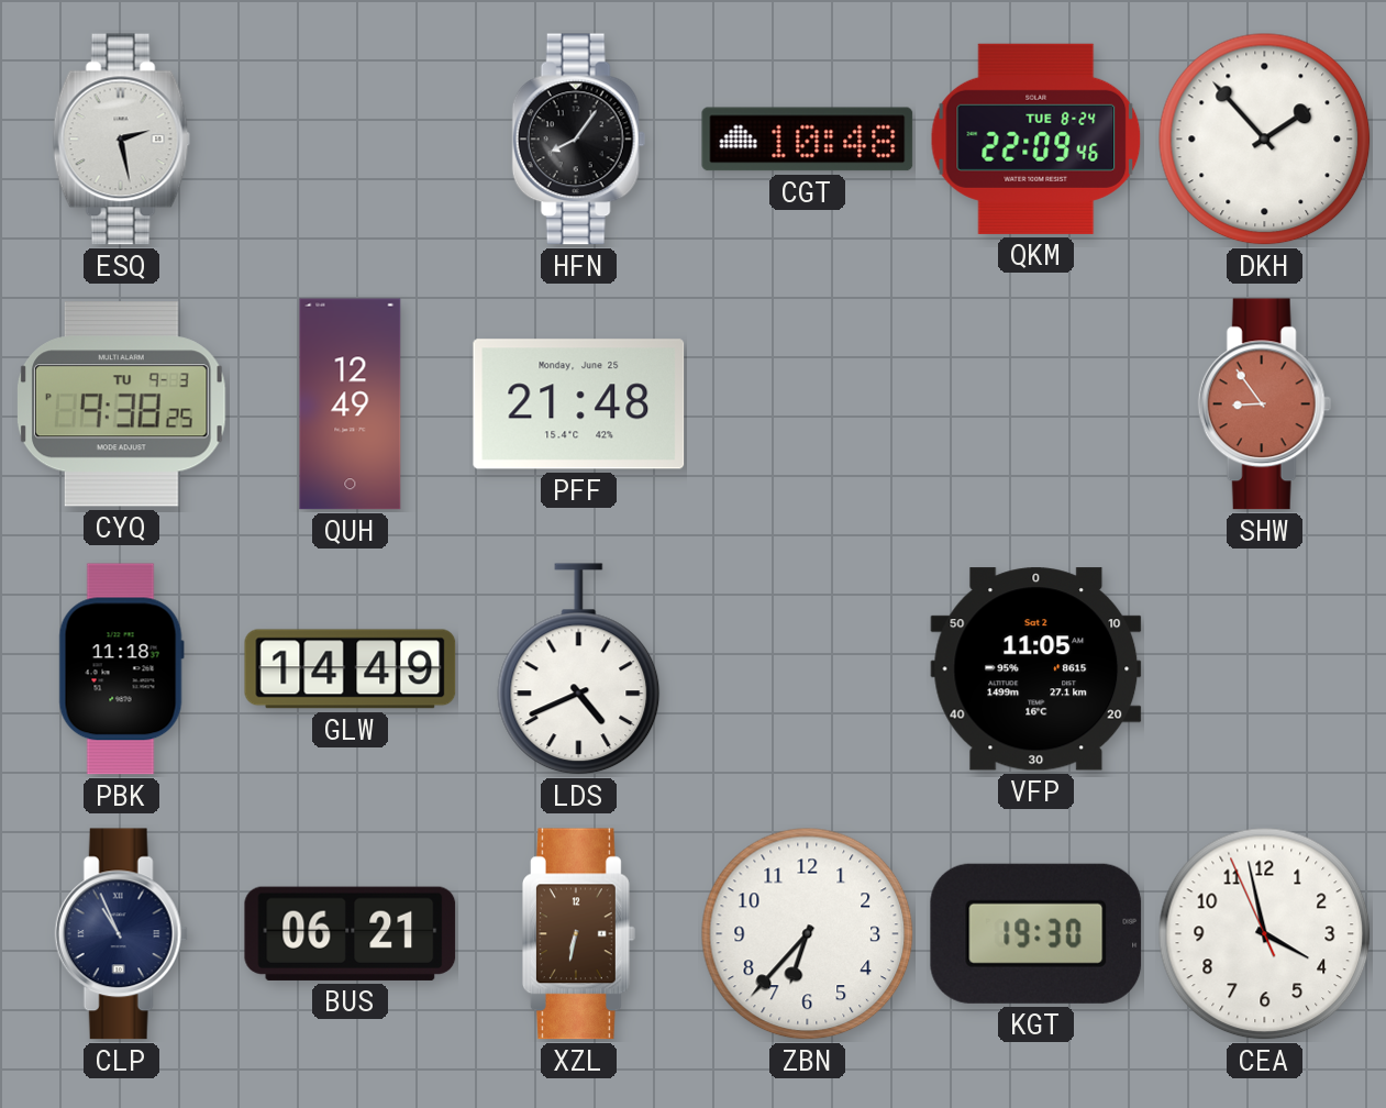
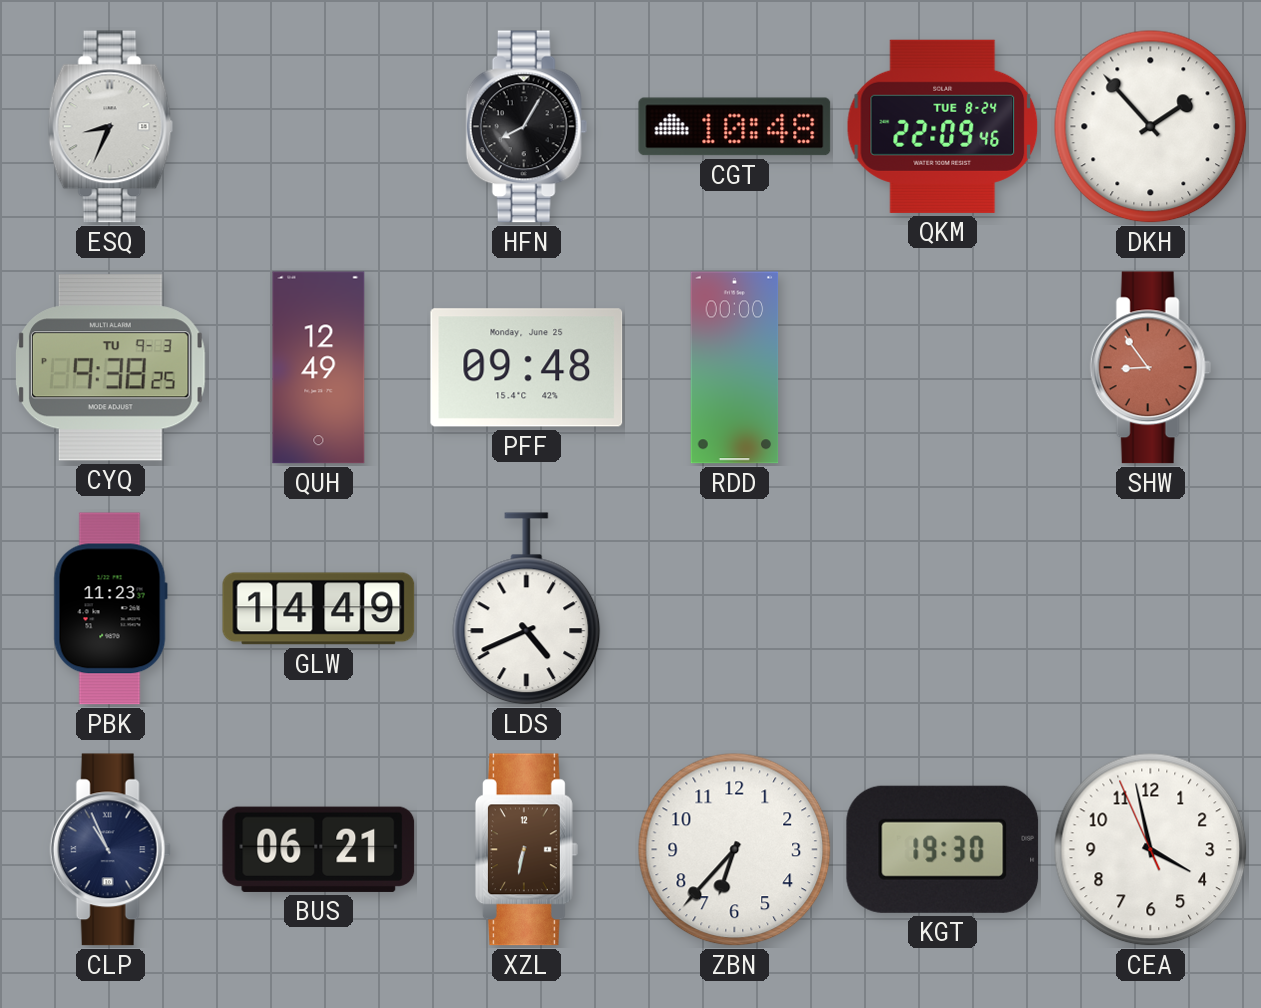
ESQ: 2:28 -> 8:34 (110, 127)
HFN: 8:06 -> 8:05 (526, 127)
PFF: 21:48 -> 09:48 (527, 368)
RDD: none -> 00:00 (735, 368)
PBK: 11:18 -> 11:23 (110, 609)
VFP: 11:05 -> none (1036, 669)
